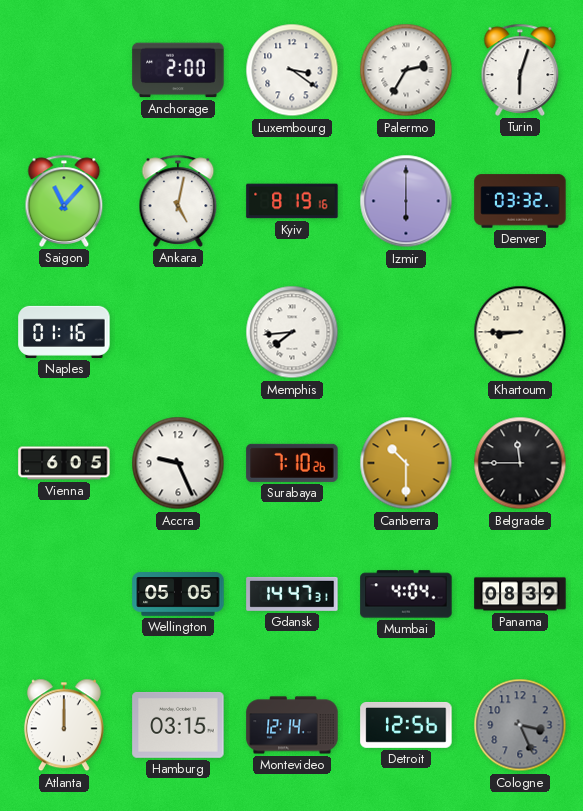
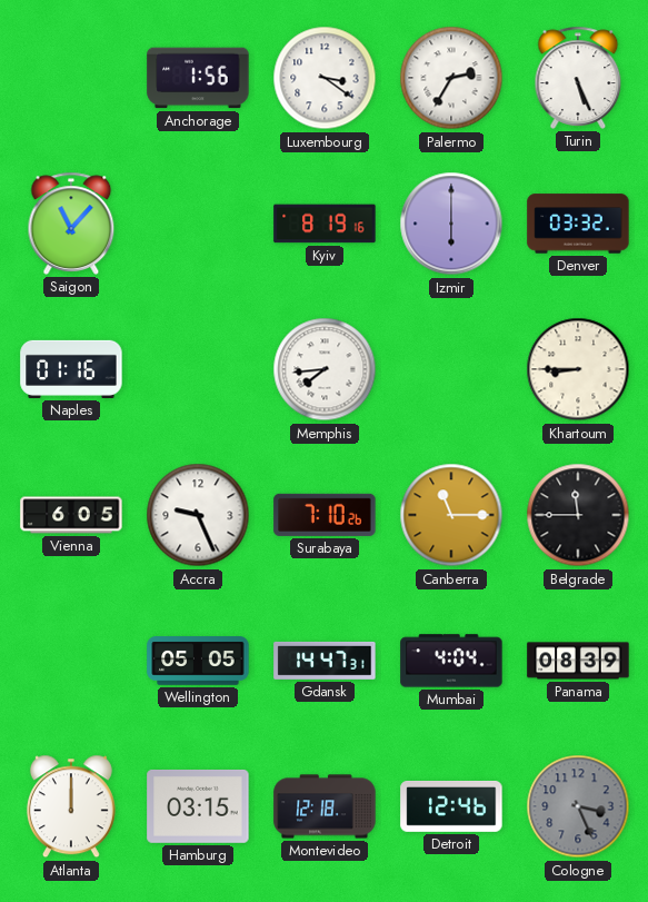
Anchorage: 2:00 -> 1:56 (198, 78)
Turin: 6:03 -> 5:26 (578, 78)
Ankara: 5:02 -> none (178, 201)
Canberra: 10:30 -> 11:15 (451, 515)
Montevideo: 12:14 -> 12:18 (325, 806)
Detroit: 12:56 -> 12:46 (451, 806)
